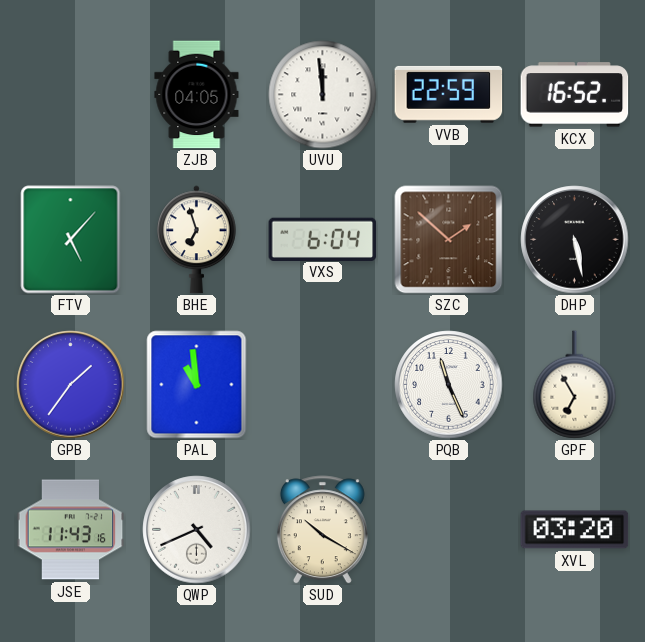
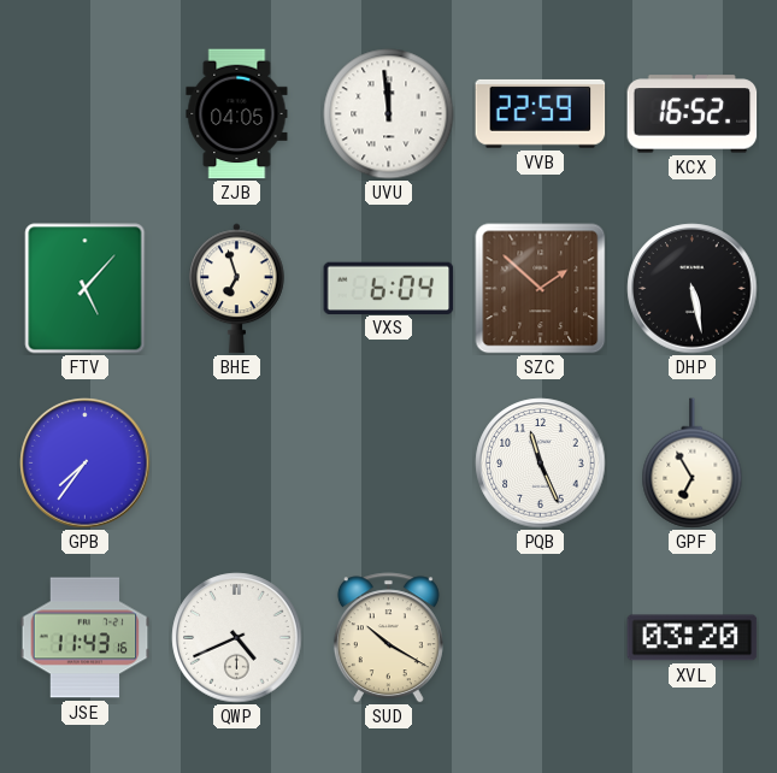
GPB: 1:36 -> 7:36 (86, 464)
PAL: 10:59 -> none (197, 385)
